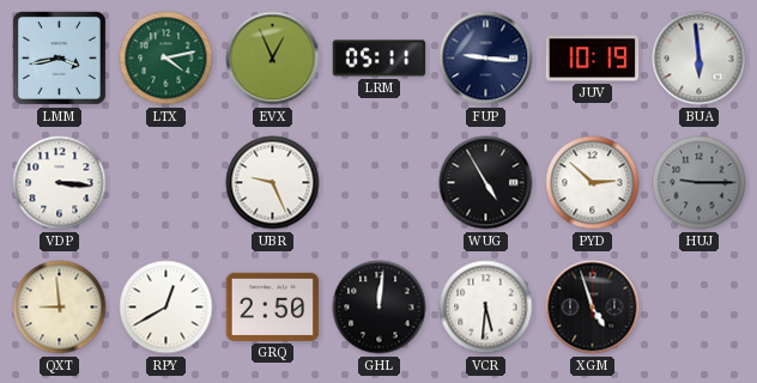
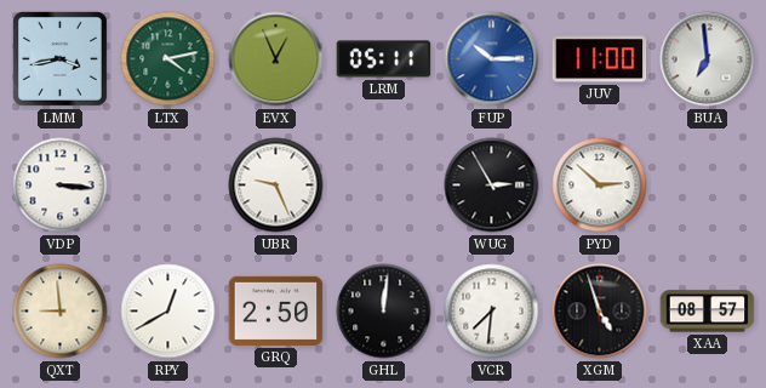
FUP: 9:16 -> 10:15 (492, 59)
FUP dial: navy -> blue (492, 59)
JUV: 10:19 -> 11:00 (600, 59)
BUA: 5:59 -> 6:59 (708, 59)
WUG: 4:55 -> 2:55 (492, 186)
HUJ: 9:15 -> none (700, 183)
VCR: 5:31 -> 7:31 (492, 312)
XAA: none -> 08:57 (708, 312)
